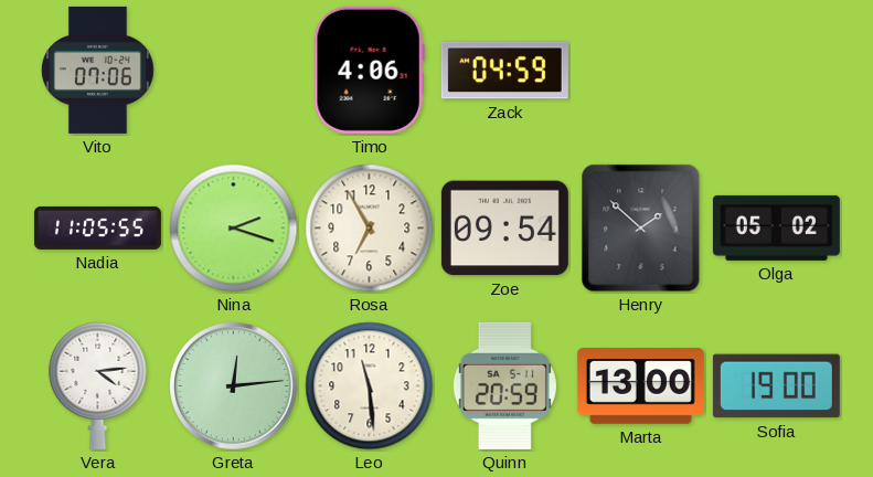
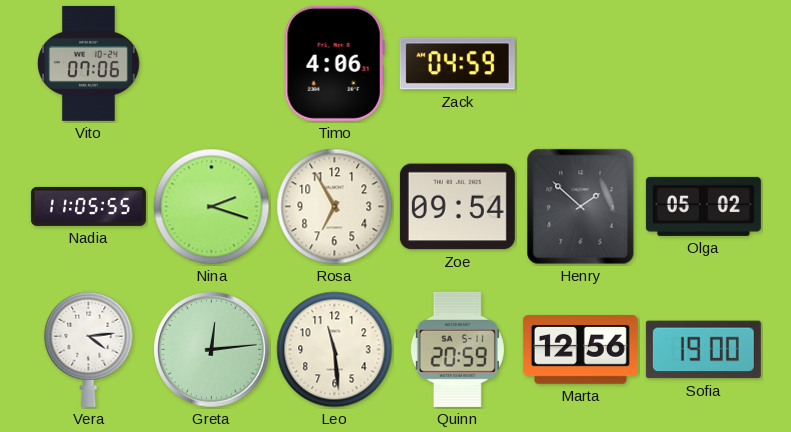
Marta: 13:00 -> 12:56 (580, 350)
